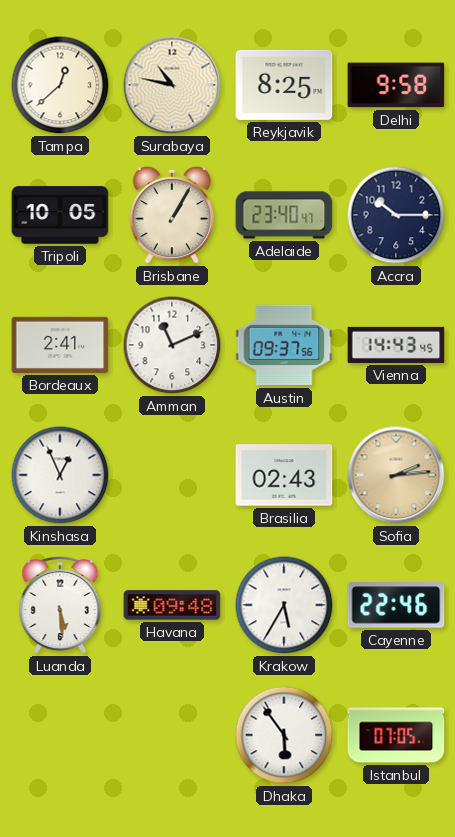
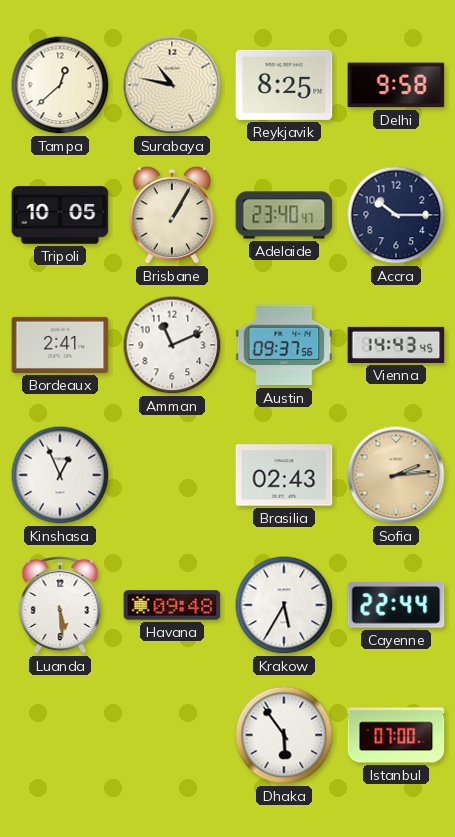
Cayenne: 22:46 -> 22:44 (396, 605)
Istanbul: 07:05 -> 07:00 (396, 735)
